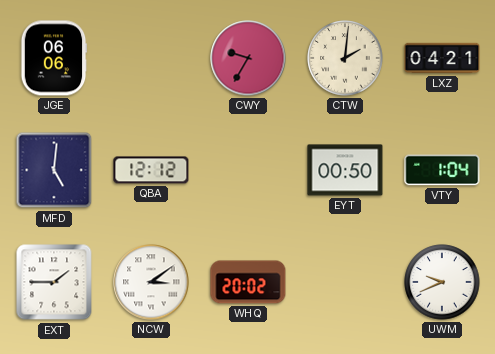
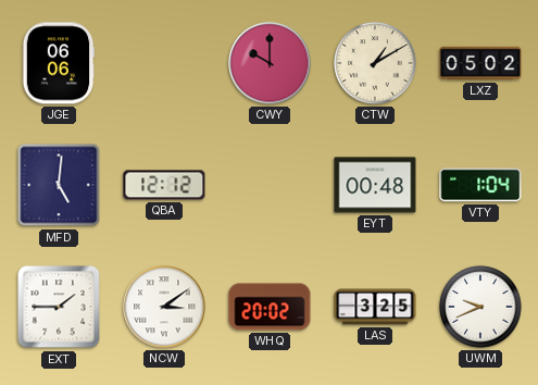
CWY: 9:35 -> 10:00 (270, 63)
CTW: 2:01 -> 1:10 (375, 63)
LXZ: 04:21 -> 05:02 (480, 63)
EYT: 00:50 -> 00:48 (375, 185)
LAS: none -> 3:25 (375, 307)
